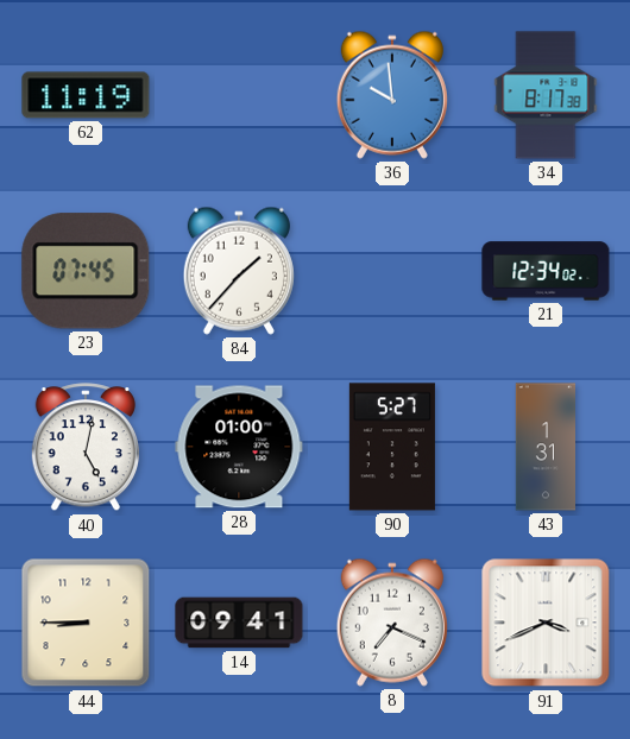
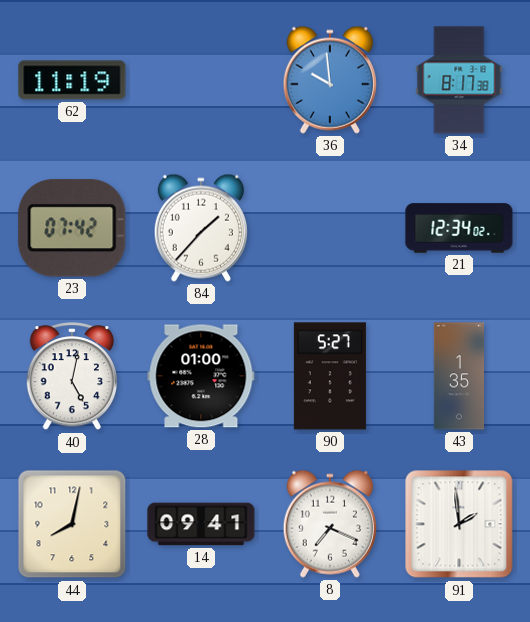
23: 07:45 -> 07:42 (72, 228)
43: 1:31 -> 1:35 (459, 376)
44: 8:45 -> 8:02 (72, 524)
91: 3:41 -> 1:59 (459, 524)
